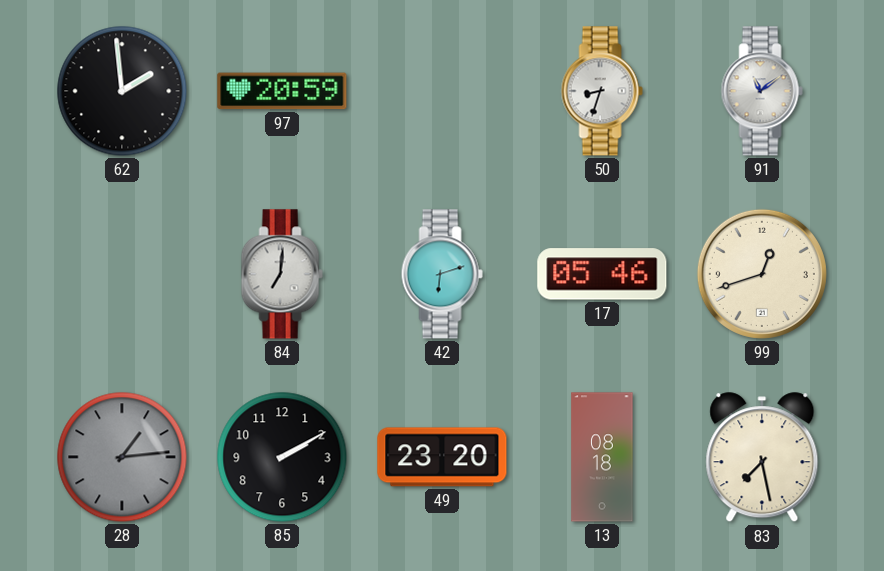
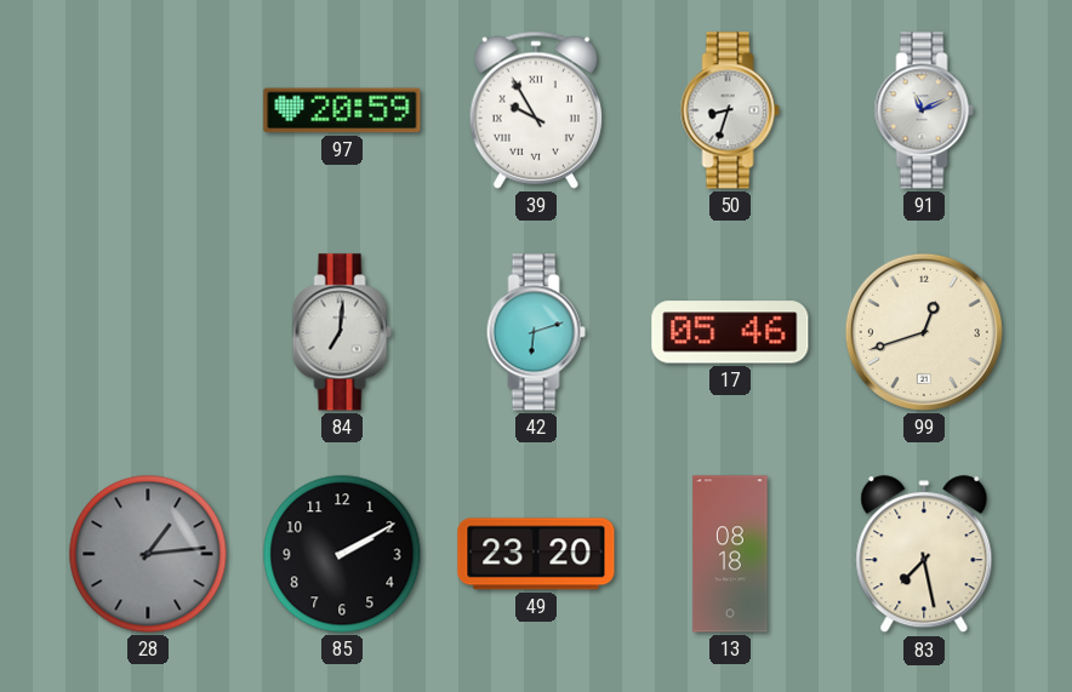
62: 1:59 -> none (122, 91)
39: none -> 9:55 (535, 110)
91: 11:09 -> 11:11 (924, 110)
